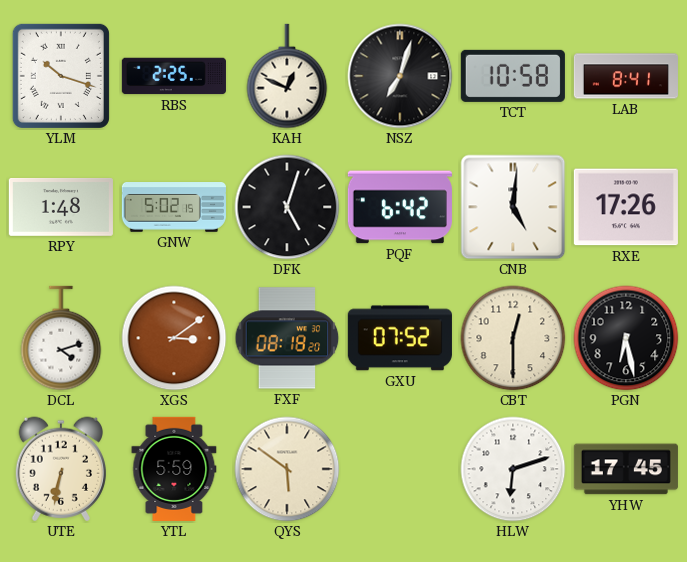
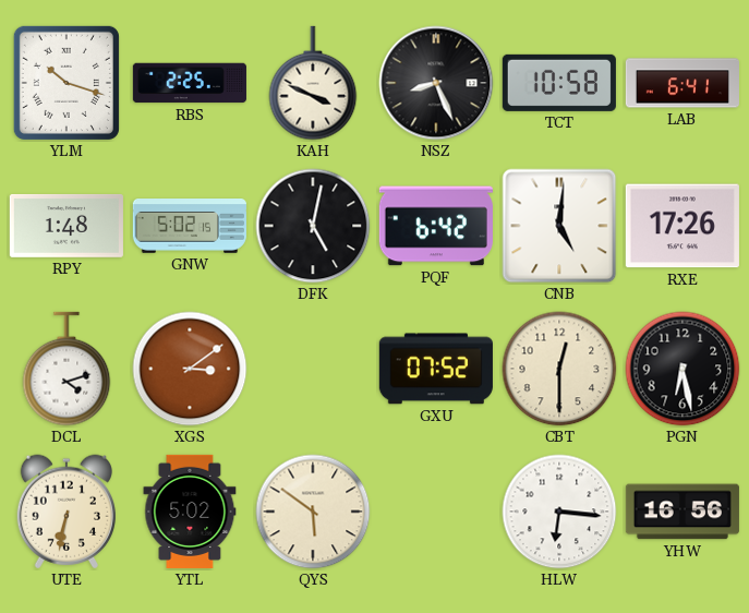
KAH: 12:49 -> 3:49 (313, 83)
NSZ: 7:03 -> 8:26 (436, 83)
LAB: 8:41 -> 6:41 (682, 83)
DFK: 5:03 -> 5:02 (313, 226)
FXF: 08:18 -> none (287, 338)
YTL: 5:59 -> 5:02 (190, 512)
HLW: 6:12 -> 6:16 (559, 512)
YHW: 17:45 -> 16:56 (682, 512)
